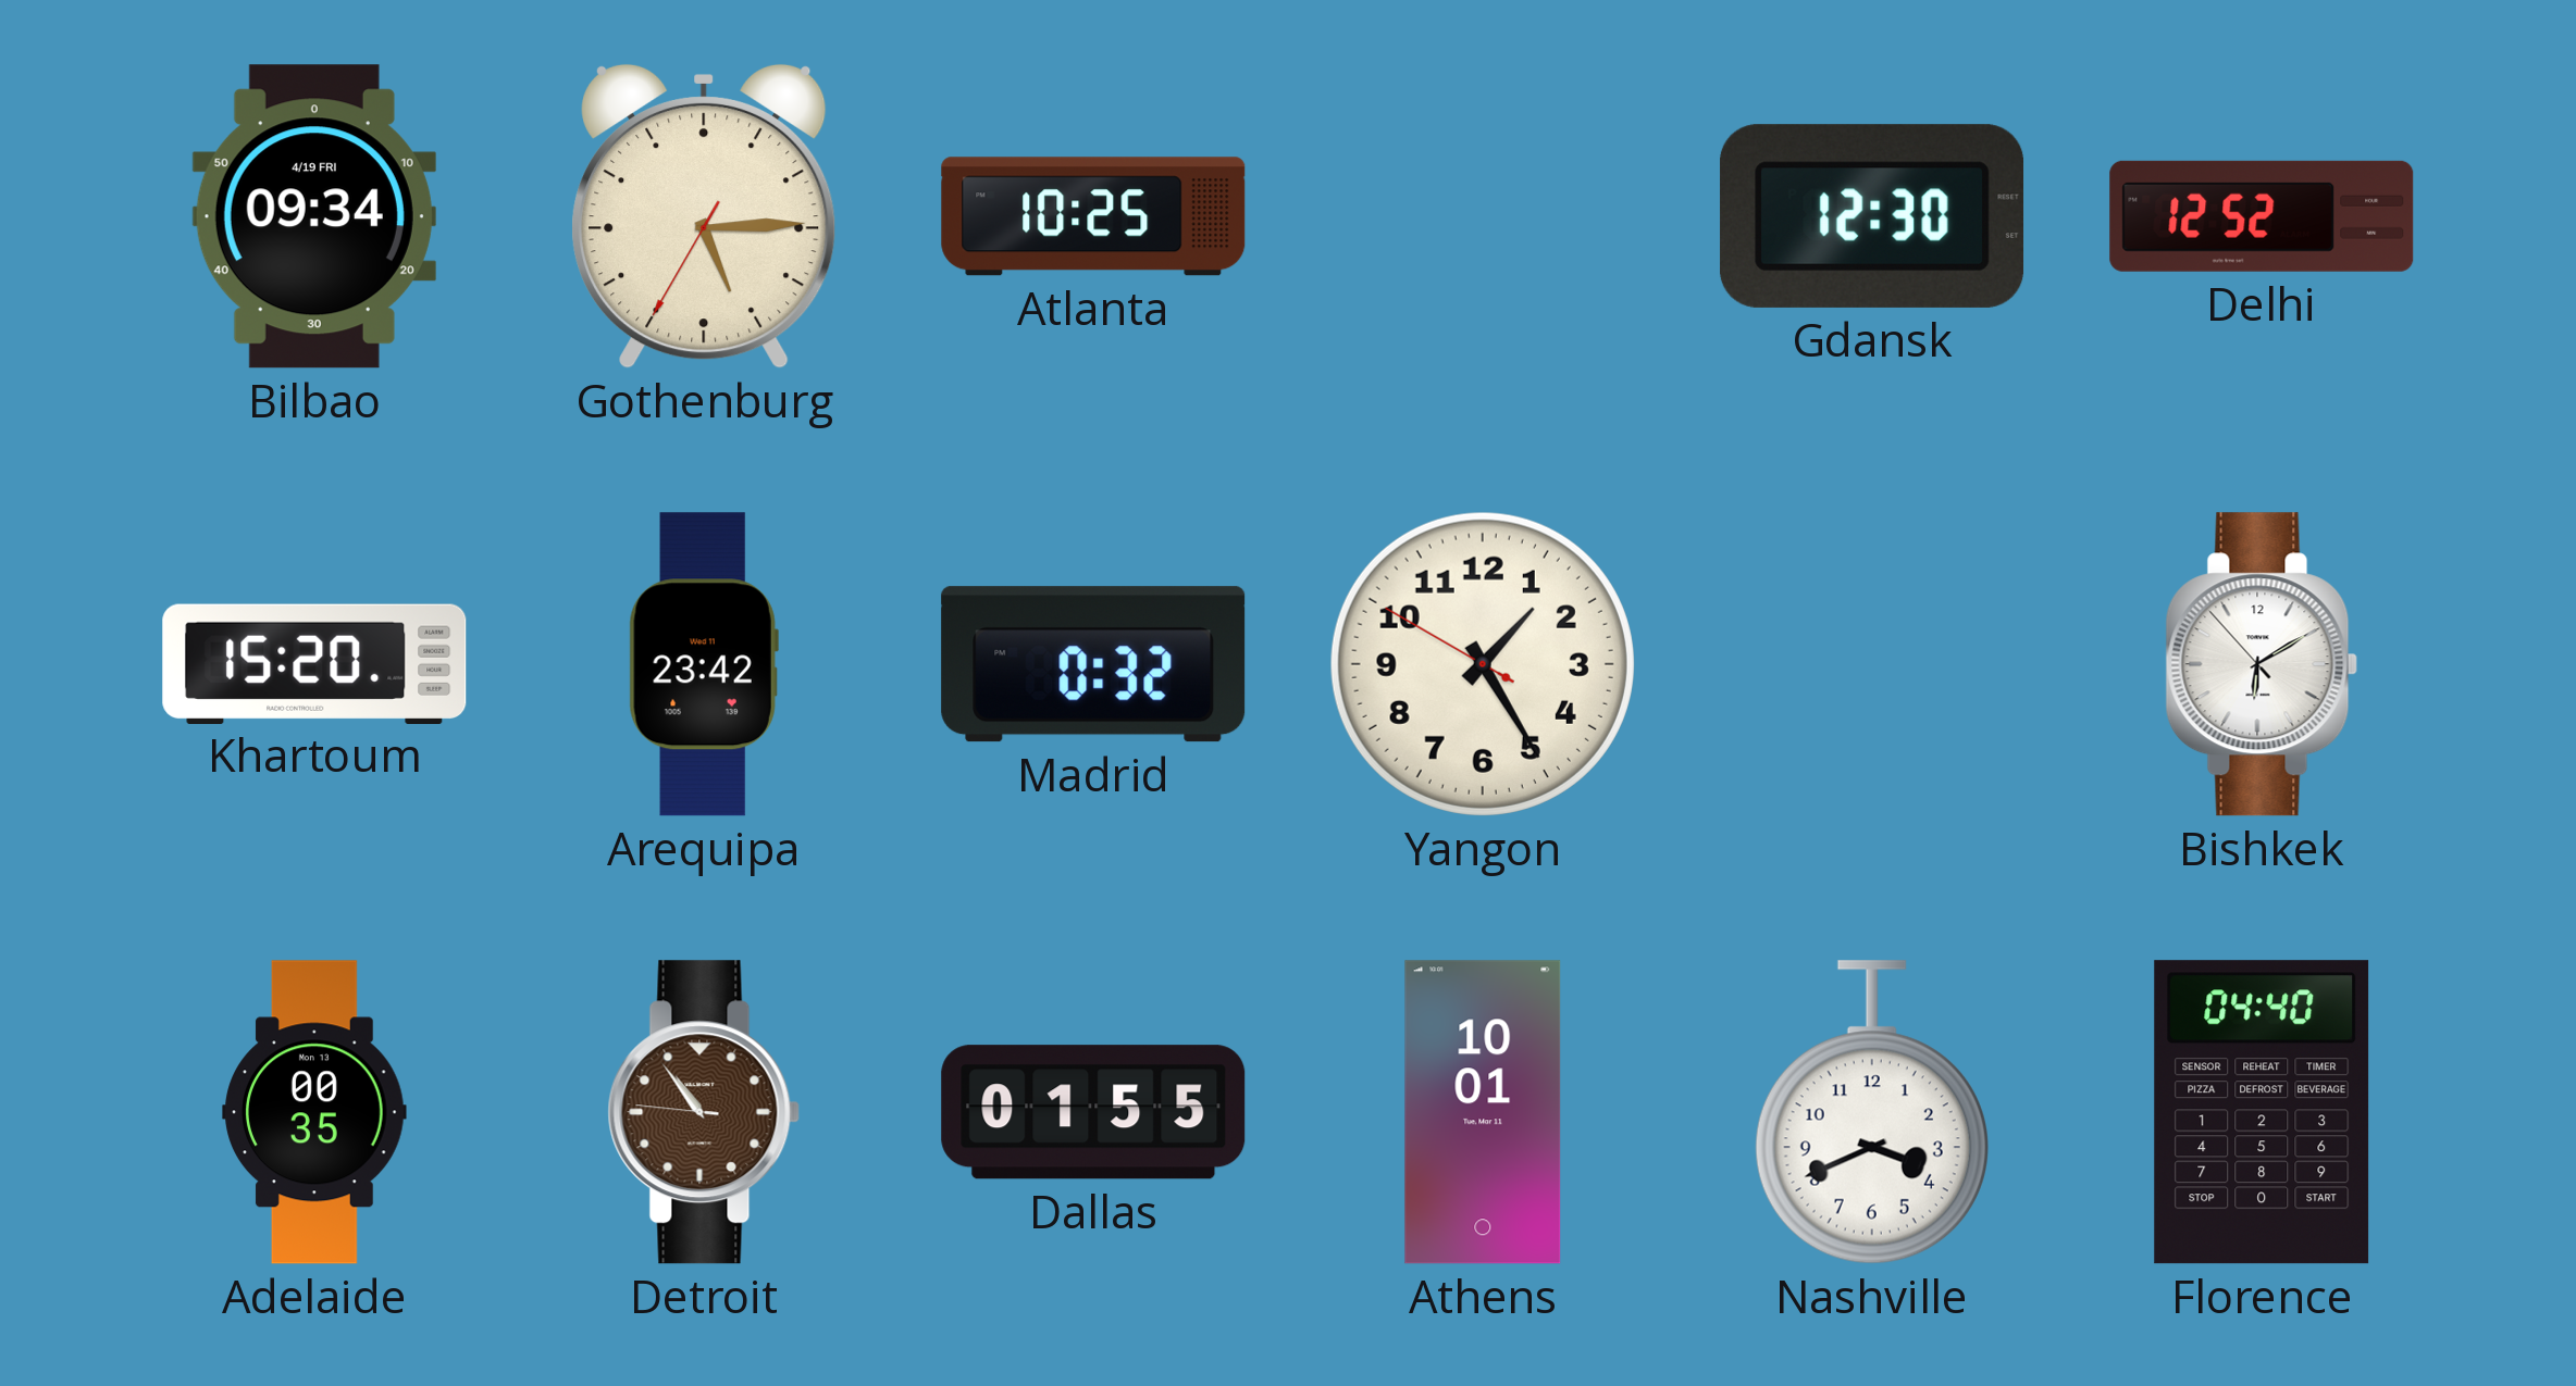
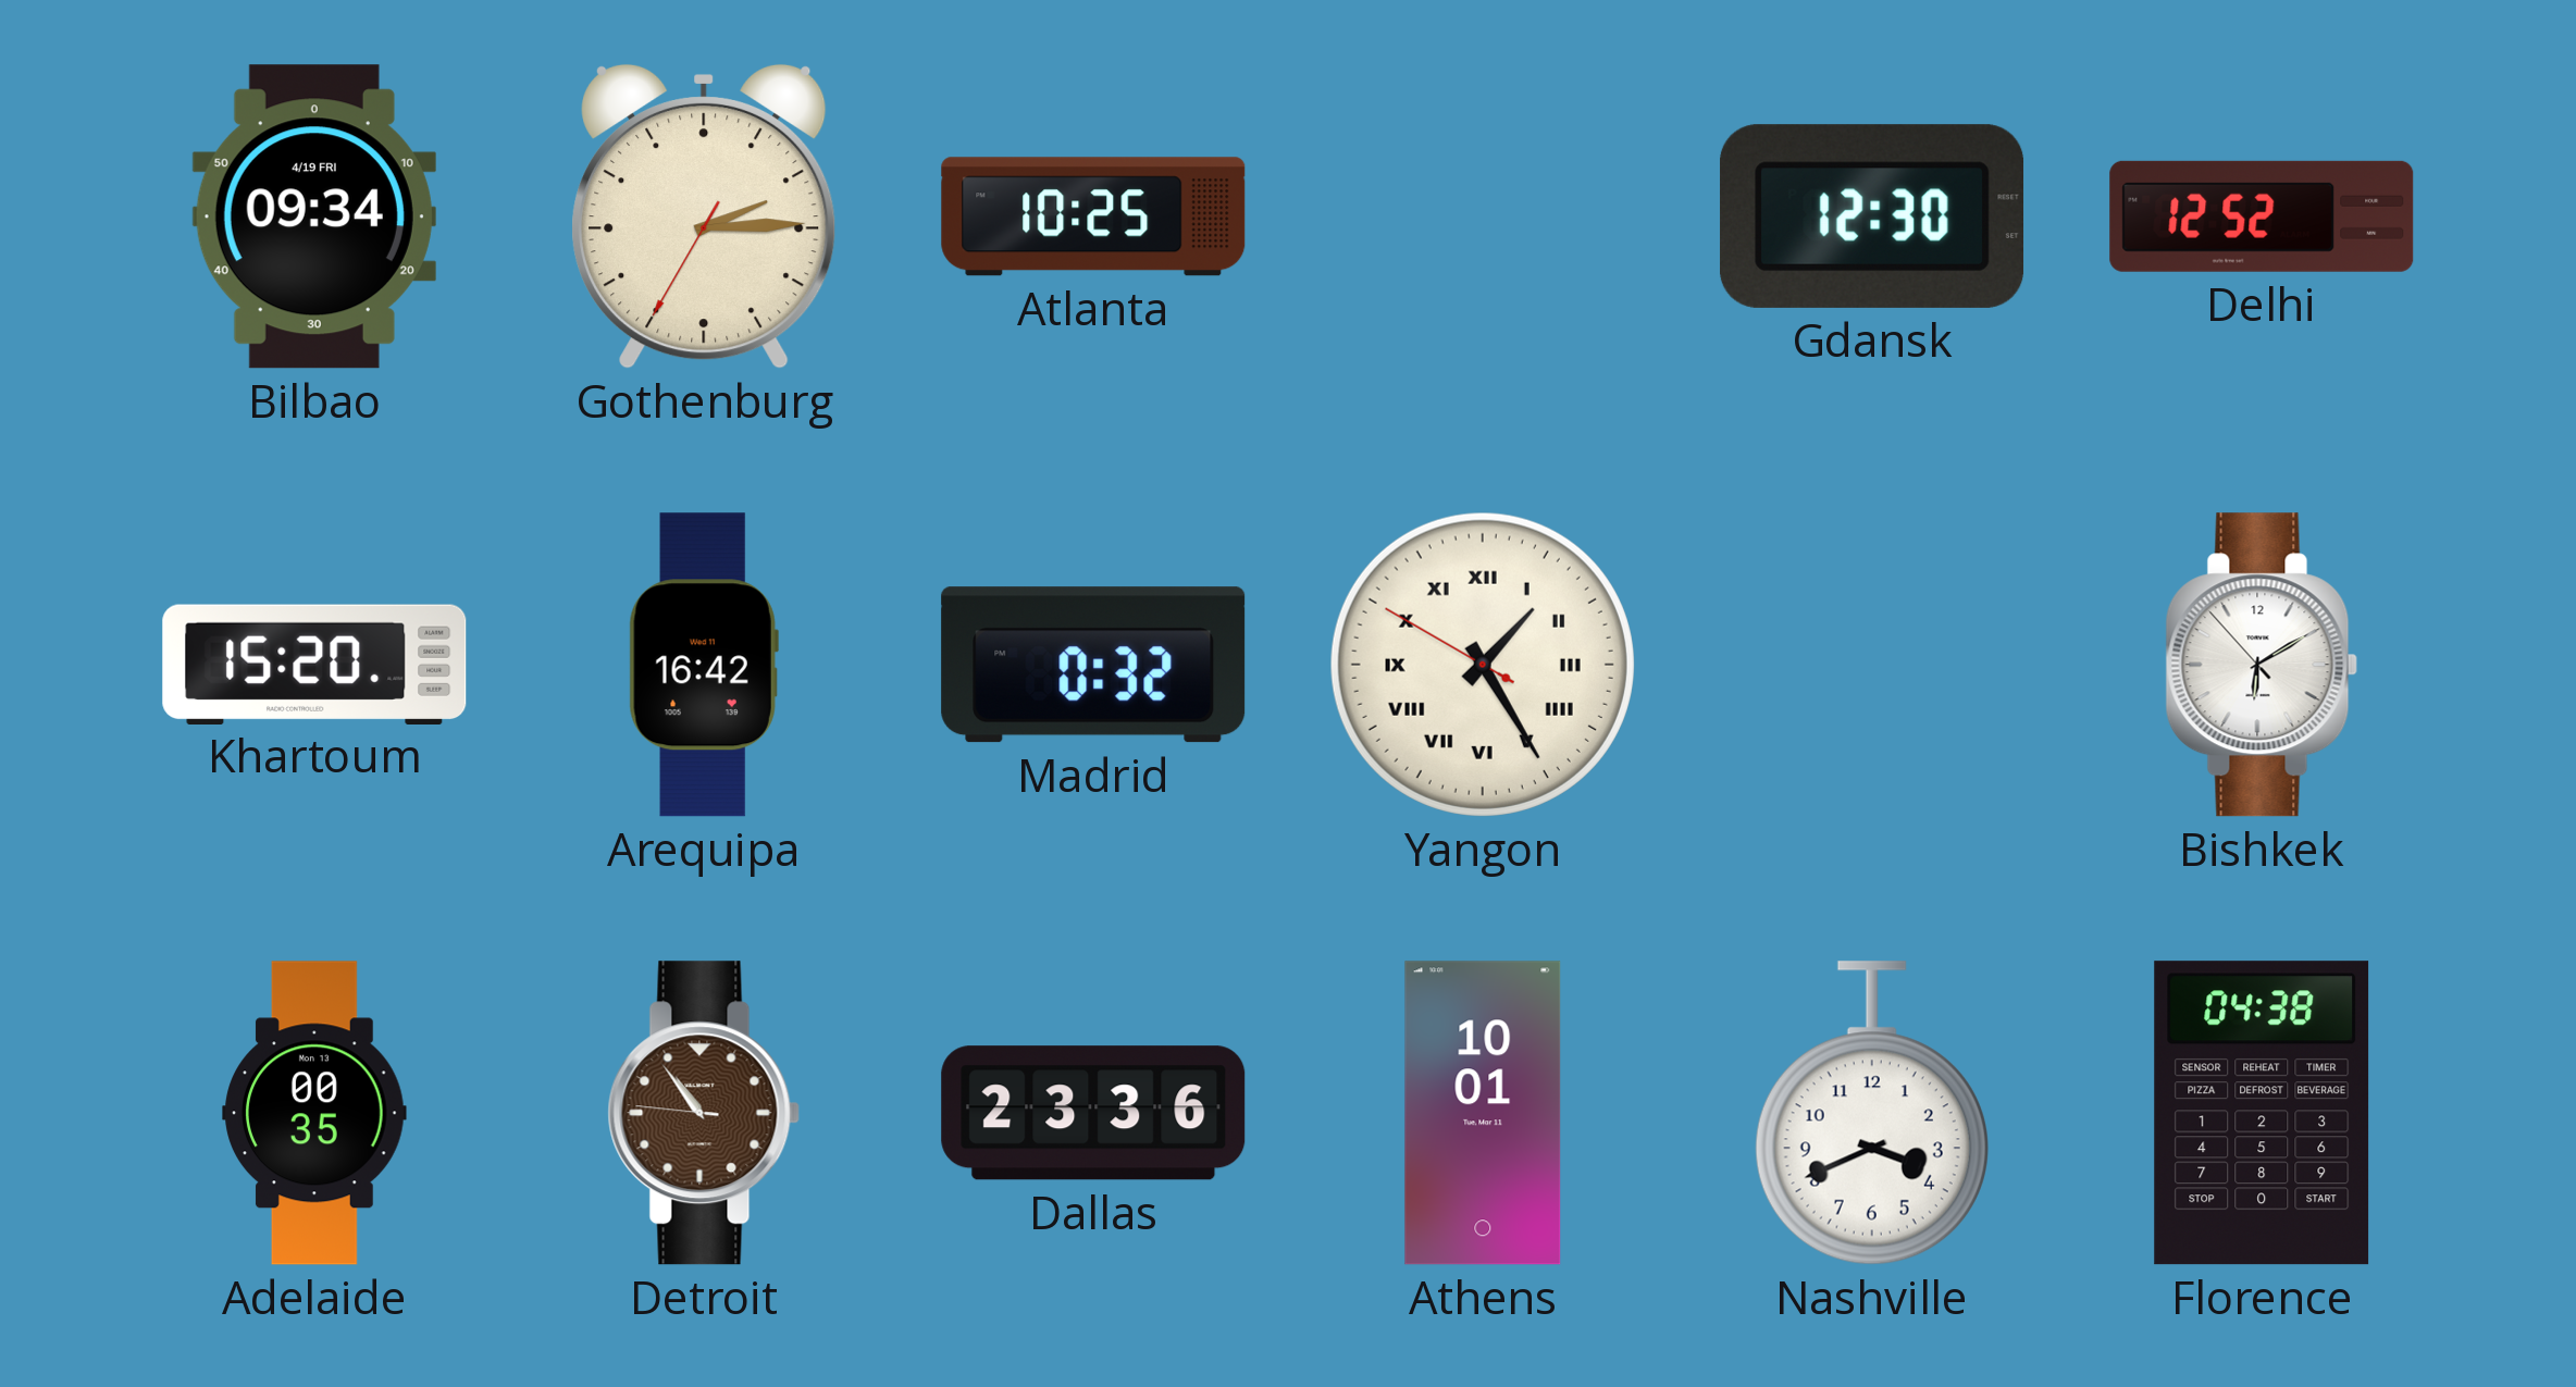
Gothenburg: 5:14 -> 2:14 (704, 216)
Arequipa: 23:42 -> 16:42 (704, 665)
Yangon numerals: Arabic -> Roman (1483, 665)
Dallas: 01:55 -> 23:36 (1093, 1113)
Florence: 04:40 -> 04:38 (2262, 1113)
